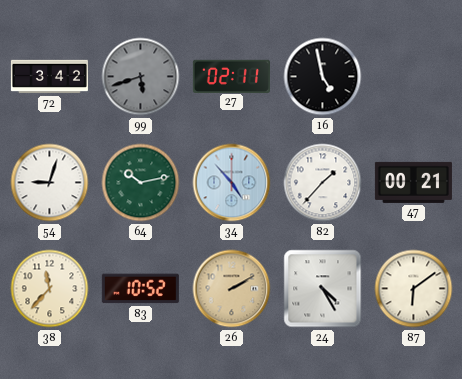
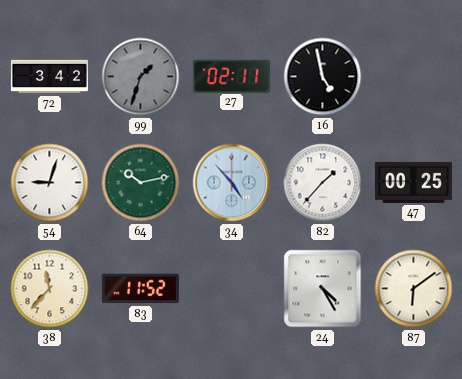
99: 5:42 -> 1:33 (141, 77)
47: 00:21 -> 00:25 (413, 182)
83: 10:52 -> 11:52 (140, 289)
26: 2:10 -> none (232, 289)
